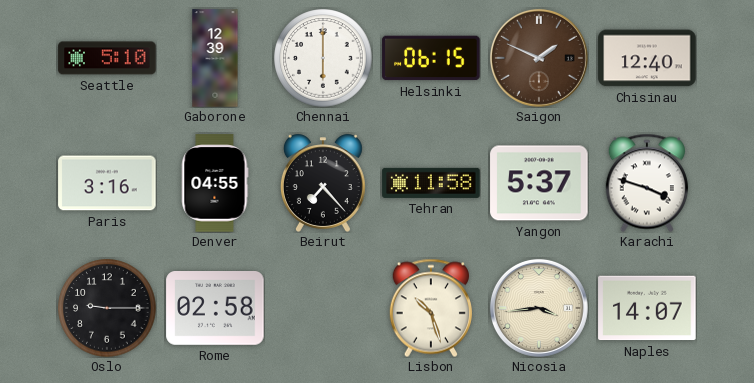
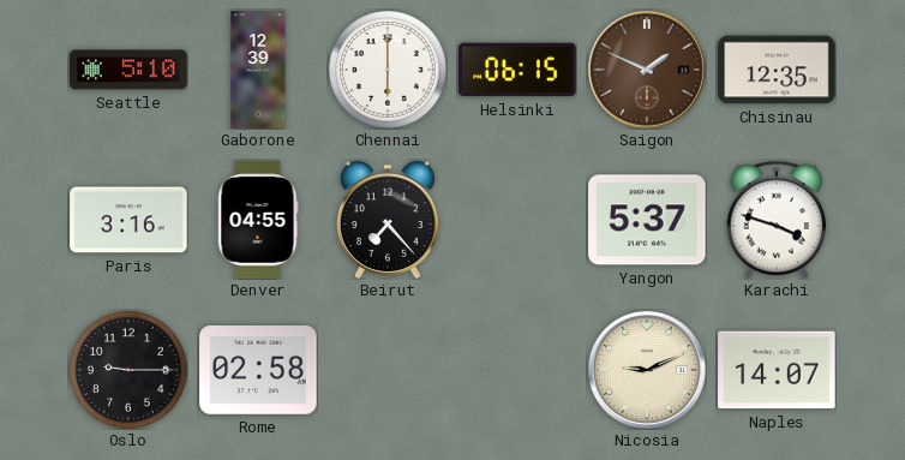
Chisinau: 12:40 -> 12:35 (777, 70)
Tehran: 11:58 -> none (431, 183)
Lisbon: 10:27 -> none (430, 308)
Nicosia: 3:44 -> 9:11 (647, 370)
